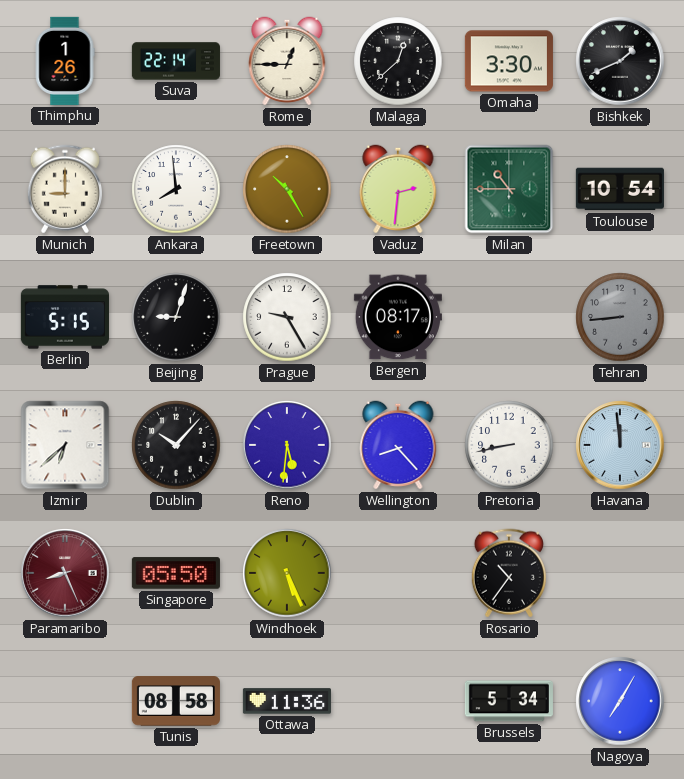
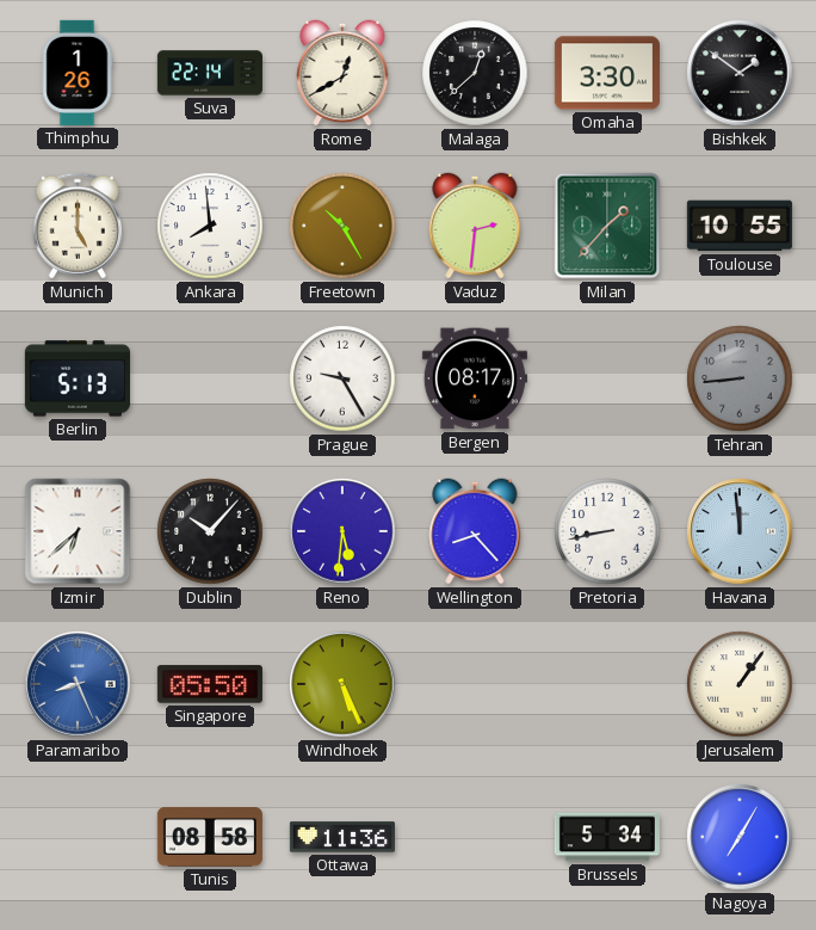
Rome: 12:45 -> 12:40 (342, 73)
Bishkek: 1:41 -> 1:51 (740, 73)
Munich: 9:00 -> 5:00 (78, 226)
Milan: 10:45 -> 1:37 (607, 226)
Toulouse: 10:54 -> 10:55 (740, 226)
Berlin: 5:15 -> 5:13 (78, 378)
Beijing: 9:03 -> none (176, 317)
Paramaribo dial: burgundy -> blue (78, 684)
Rosario: 10:36 -> none (509, 573)
Jerusalem: none -> 1:06 (740, 684)
